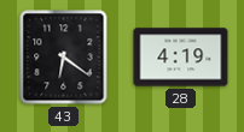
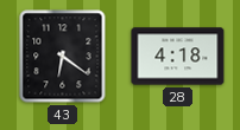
28: 4:19 -> 4:18 (178, 57)
